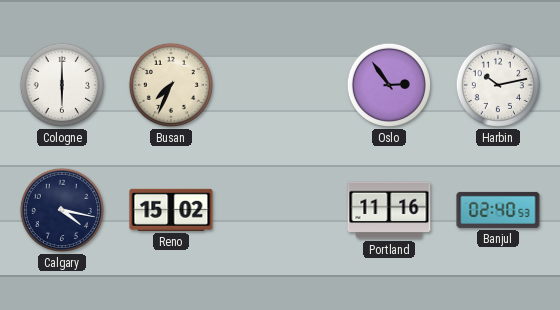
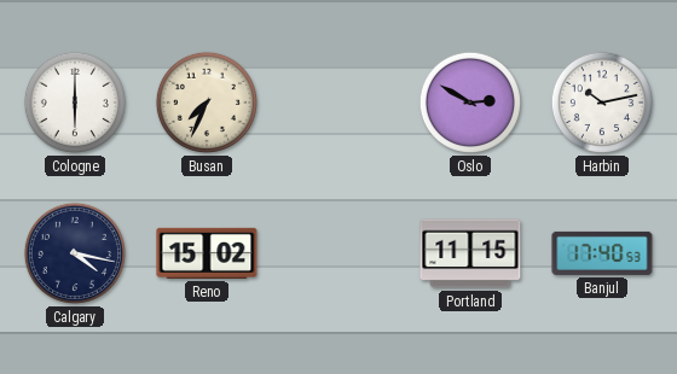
Oslo: 2:54 -> 2:50 (470, 103)
Portland: 11:16 -> 11:15 (470, 253)
Banjul: 02:40 -> 17:40 (602, 253)
